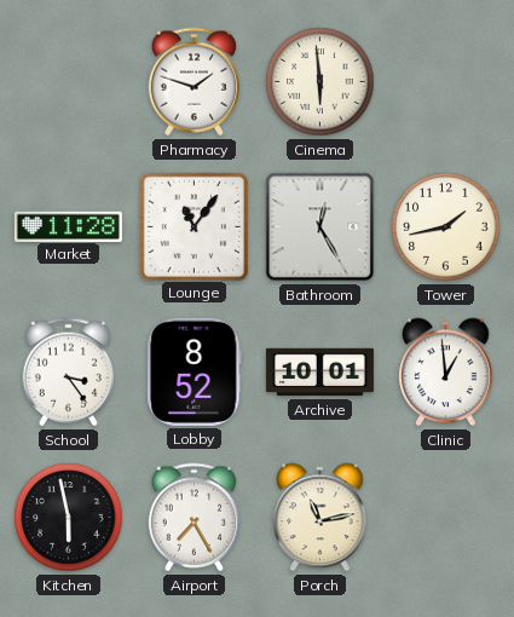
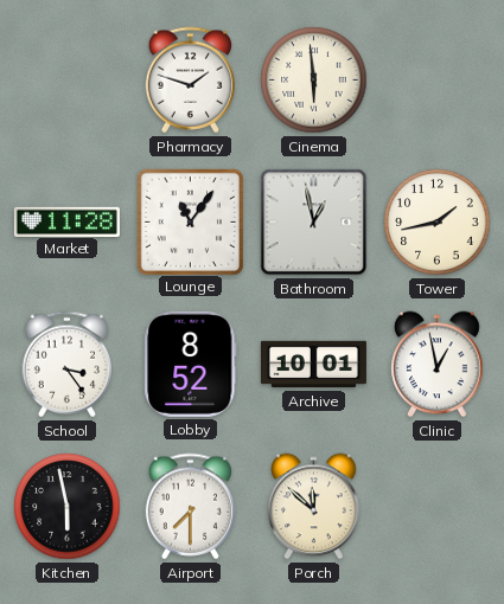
Bathroom: 12:25 -> 12:58 (314, 223)
Clinic: 12:59 -> 12:58 (438, 365)
Airport: 7:25 -> 7:30 (190, 507)
Porch: 11:13 -> 11:52 (314, 507)
